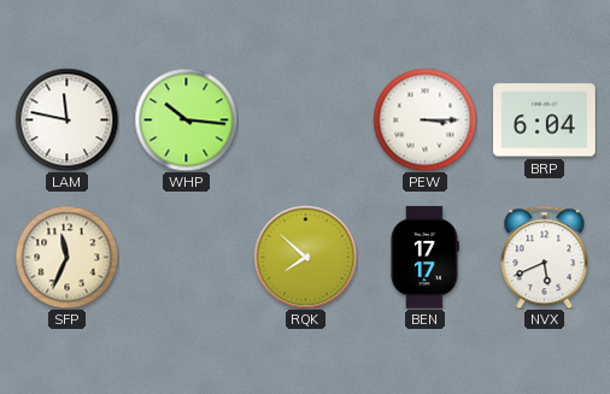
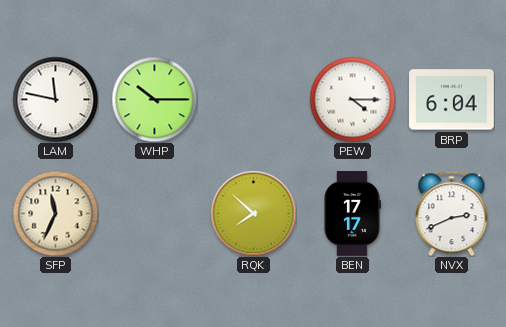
WHP: 10:16 -> 10:15 (154, 99)
PEW: 3:15 -> 4:15 (352, 99)
NVX: 5:41 -> 2:41 (452, 213)
